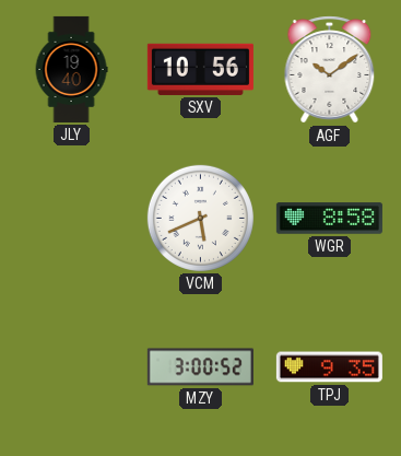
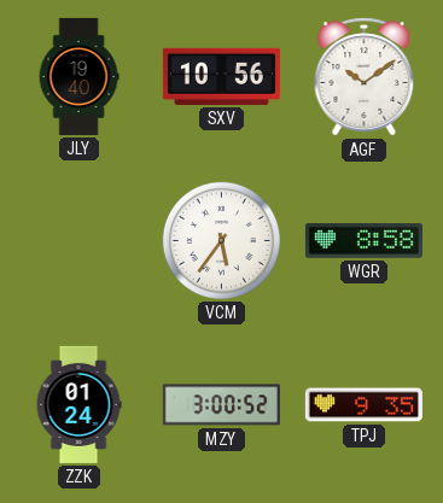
VCM: 5:41 -> 5:36 (221, 240)
ZZK: none -> 01:24 (78, 404)
